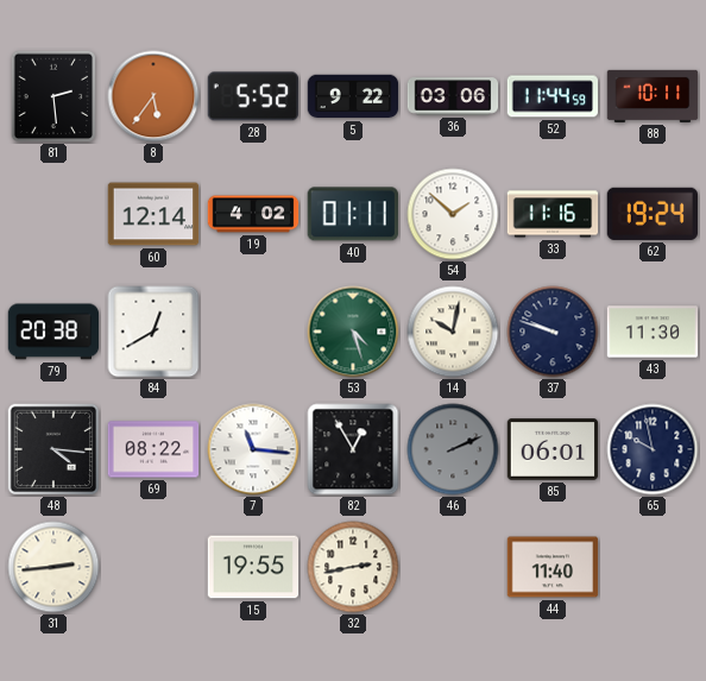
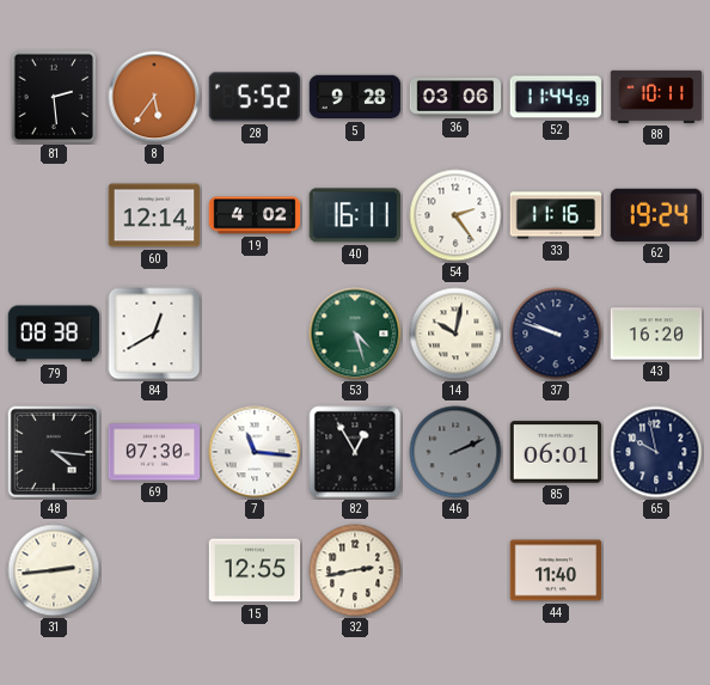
5: 9:22 -> 9:28 (355, 97)
40: 01:11 -> 16:11 (355, 215)
54: 1:52 -> 2:24 (455, 215)
79: 20:38 -> 08:38 (54, 334)
43: 11:30 -> 16:20 (656, 334)
69: 08:22 -> 07:30 (154, 452)
15: 19:55 -> 12:55 (255, 570)
